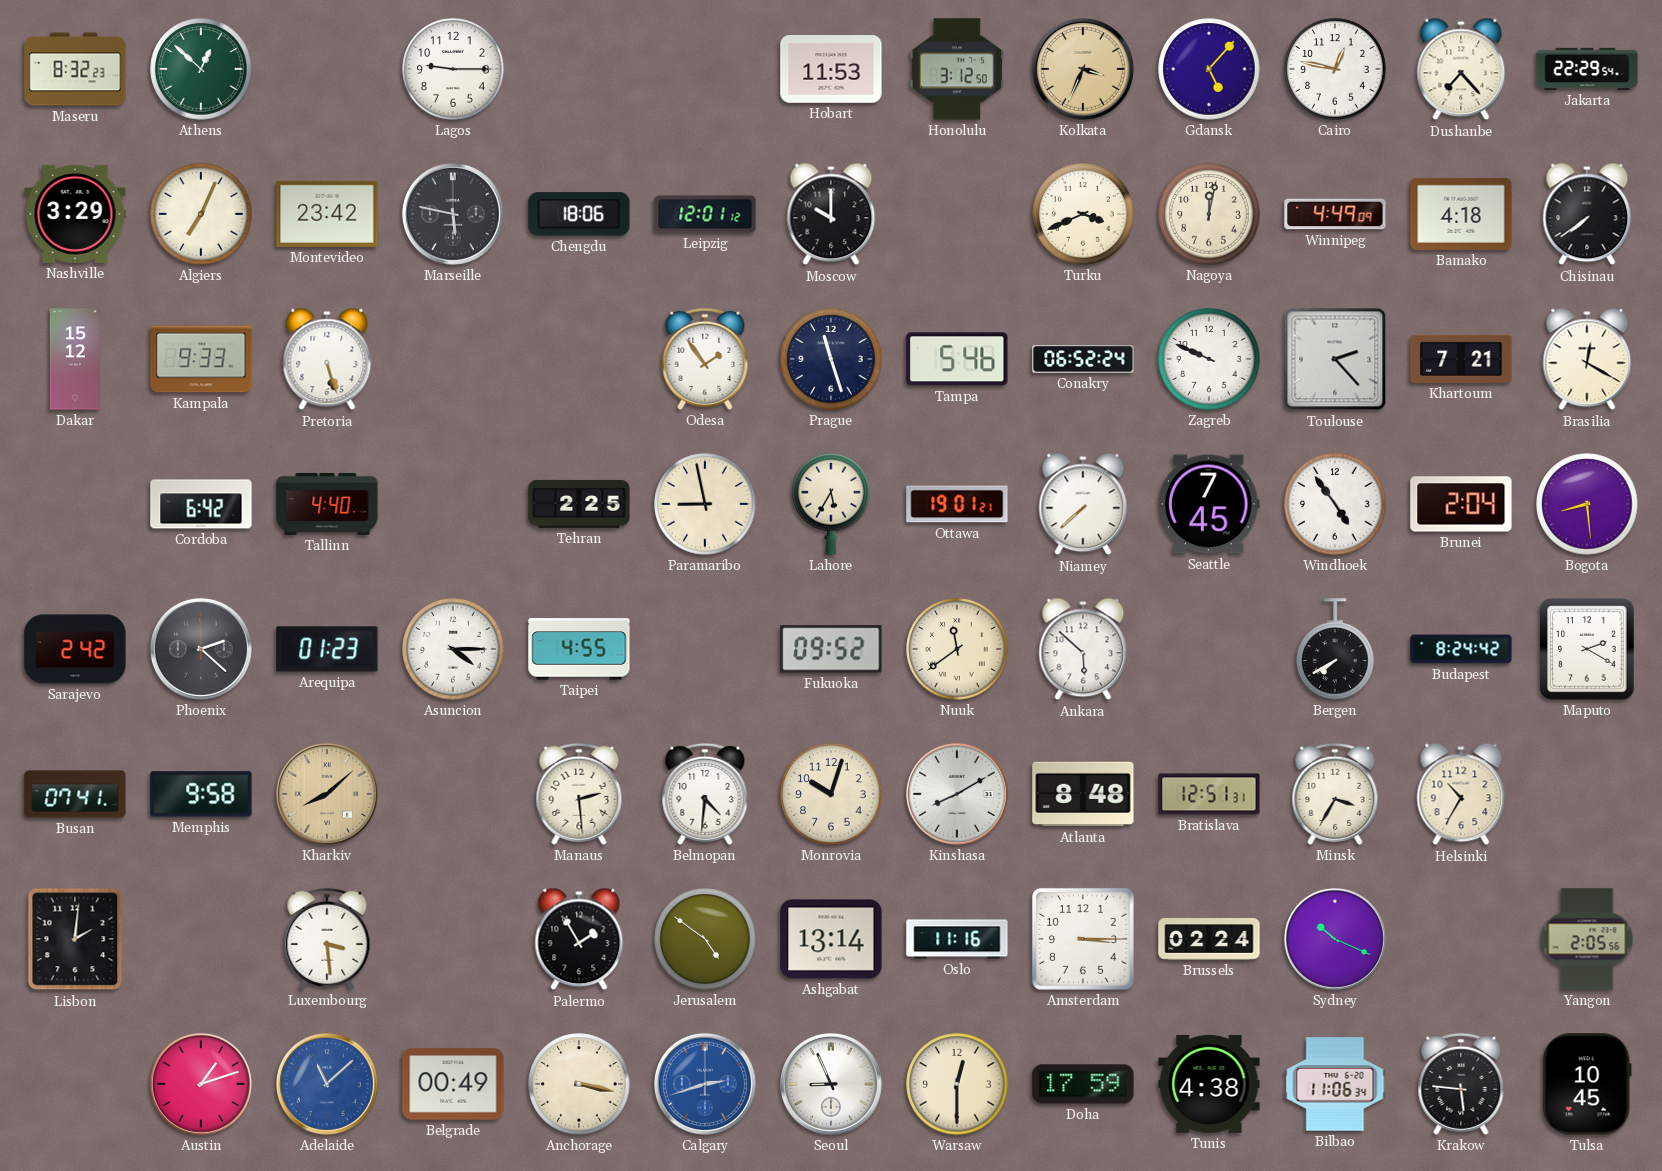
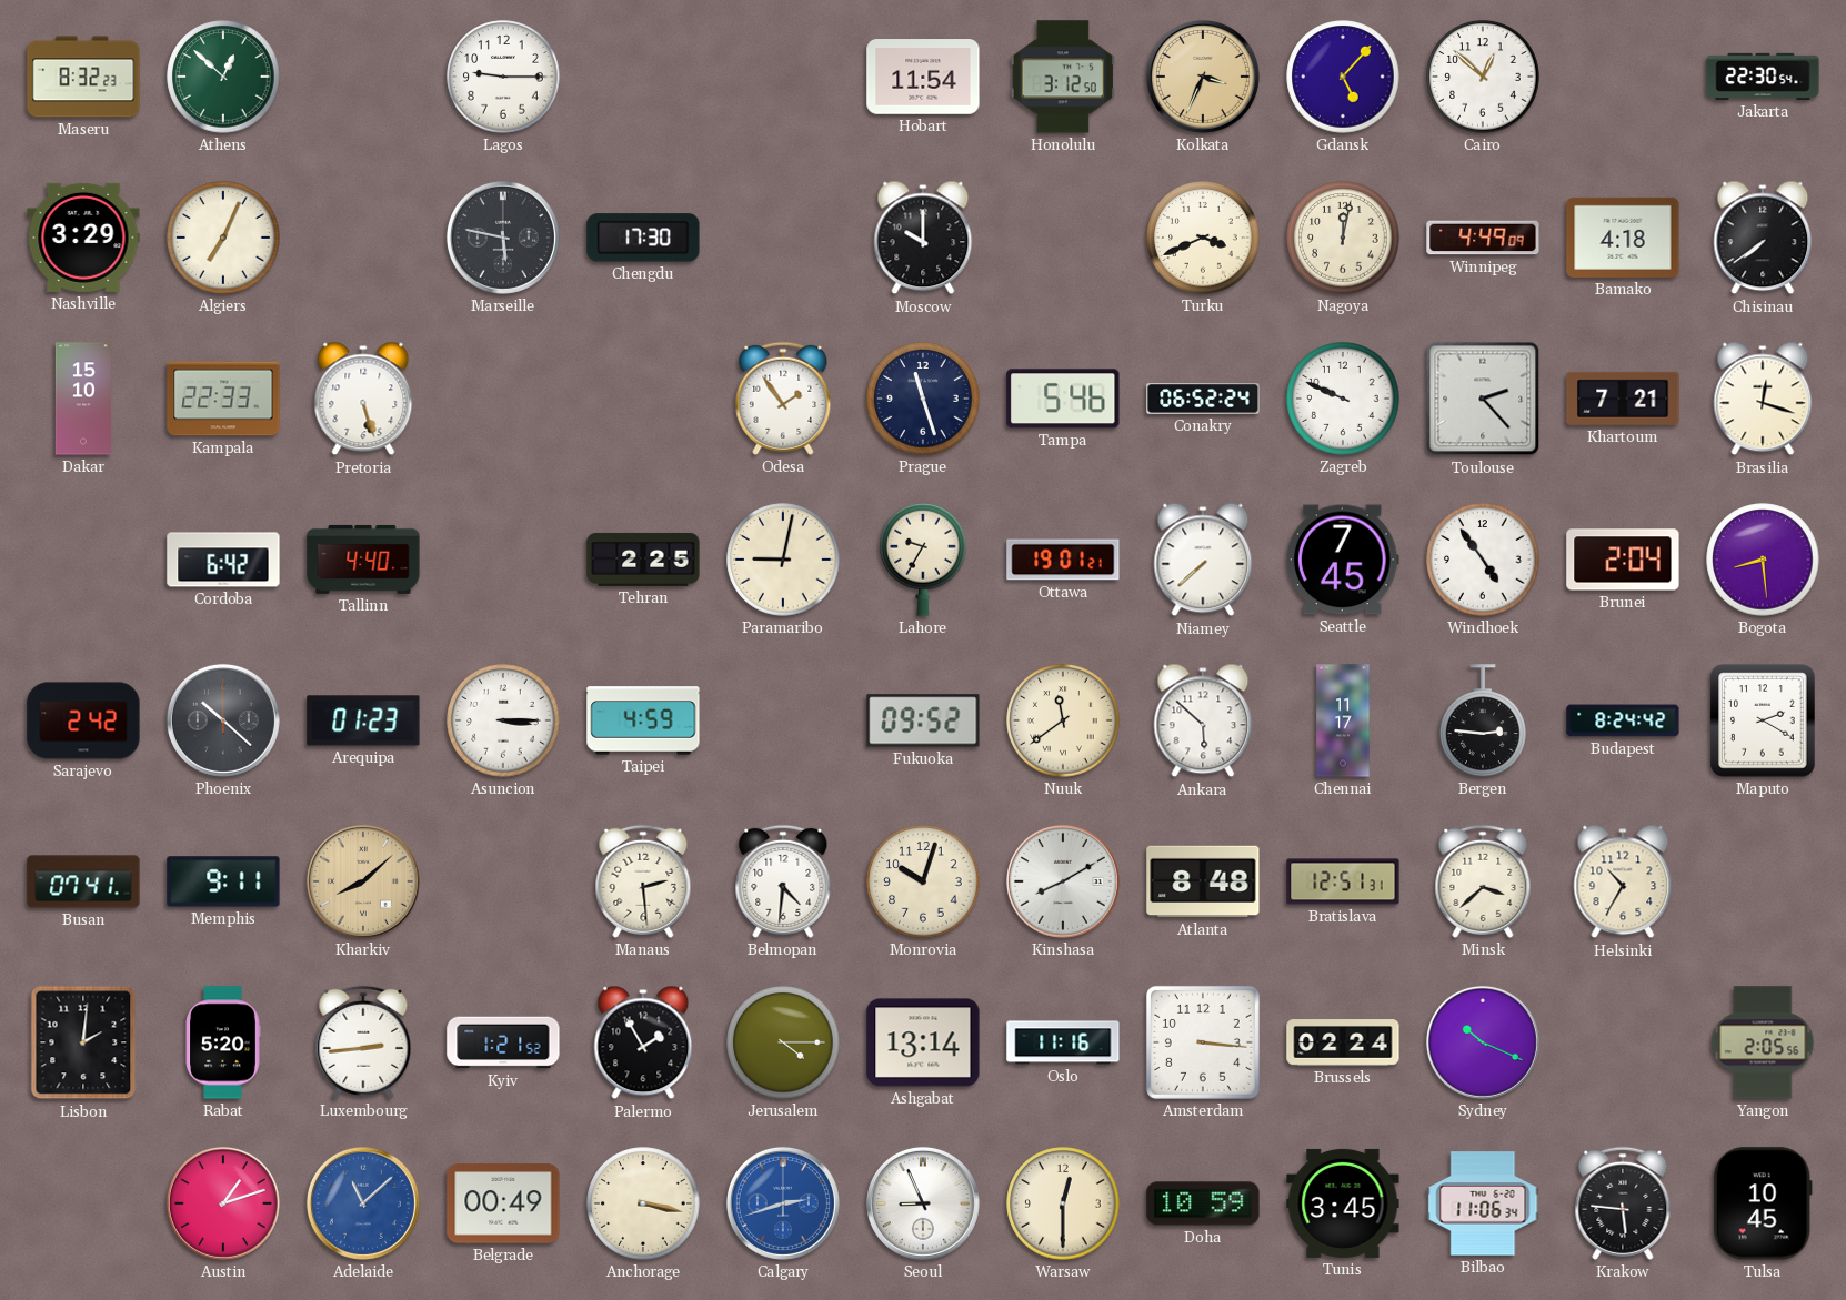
Hobart: 11:53 -> 11:54 (923, 78)
Cairo: 12:47 -> 12:52 (1483, 77)
Dushanbe: 7:23 -> none (1461, 69)
Jakarta: 22:29 -> 22:30 (1763, 77)
Montevideo: 23:42 -> none (327, 214)
Chengdu: 18:06 -> 17:30 (643, 238)
Leipzig: 12:01 -> none (705, 214)
Dakar: 15:12 -> 15:10 (83, 399)
Kampala: 9:33 -> 22:33 (223, 399)
Brasilia: 12:20 -> 12:18 (1763, 399)
Paramaribo: 8:58 -> 9:02 (783, 560)
Lahore: 5:35 -> 9:35 (923, 560)
Phoenix: 2:22 -> 10:22 (223, 720)
Asuncion: 4:15 -> 3:15 (503, 720)
Taipei: 4:55 -> 4:59 (643, 720)
Chennai: none -> 11:17 (1343, 720)
Bergen: 7:40 -> 2:46 (1483, 720)
Memphis: 9:58 -> 9:11 (223, 881)
Minsk: 3:35 -> 3:38 (1483, 881)
Rabat: none -> 5:20 (223, 1042)
Luxembourg: 3:29 -> 2:44 (363, 1042)
Kyiv: none -> 1:21 (503, 1042)
Jerusalem: 4:51 -> 4:15 (783, 1042)
Amsterdam: 3:15 -> 3:16 (1203, 1042)
Doha: 17:59 -> 10:59 (1203, 1203)
Tunis: 4:38 -> 3:45 (1343, 1203)
